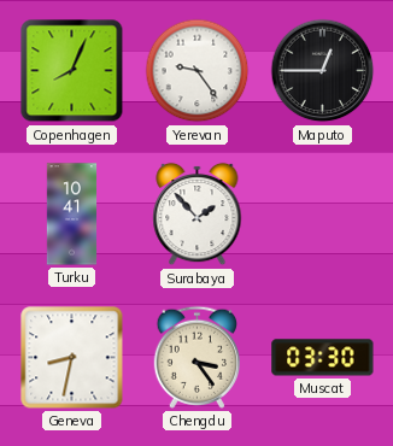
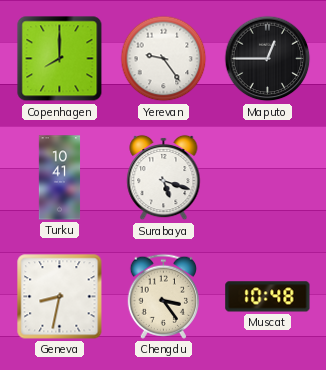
Copenhagen: 8:04 -> 8:00 (60, 59)
Surabaya: 1:53 -> 5:18 (164, 178)
Muscat: 03:30 -> 10:48 (268, 297)
